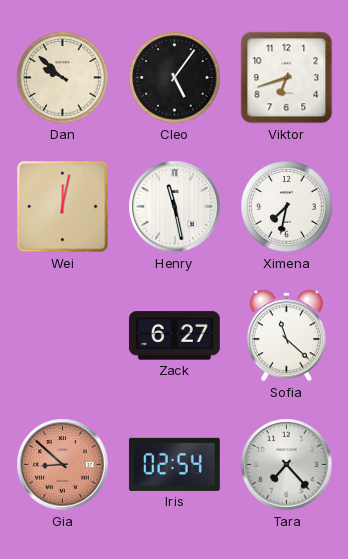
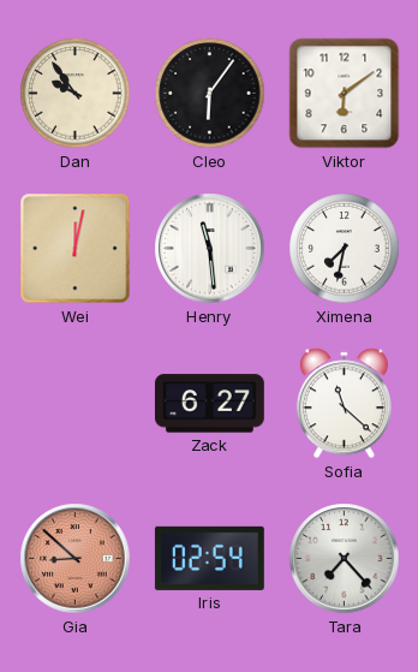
Dan: 9:52 -> 9:54 (76, 94)
Cleo: 5:06 -> 6:06 (210, 94)
Viktor: 6:42 -> 6:09 (345, 94)
Henry: 11:28 -> 11:29 (210, 249)
